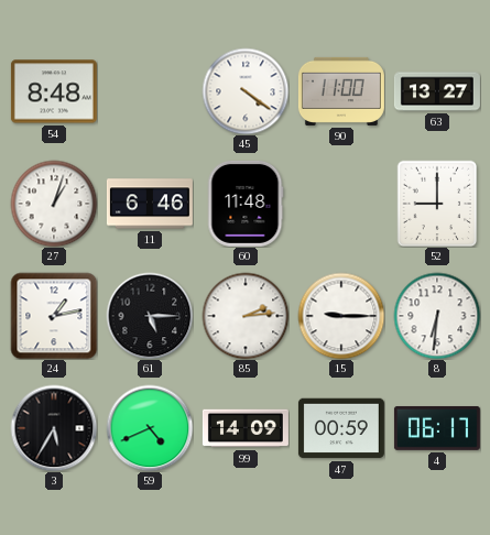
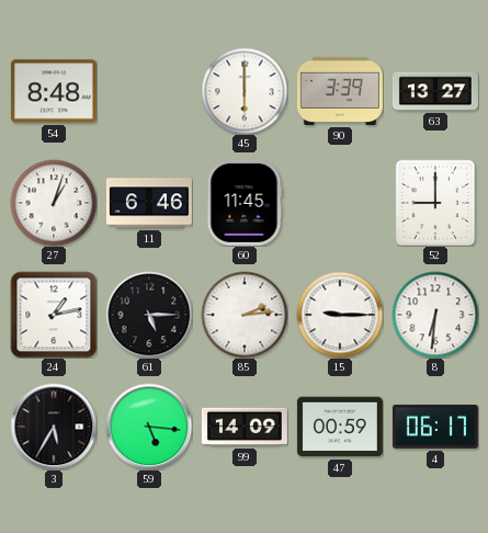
45: 4:21 -> 6:00 (245, 91)
90: 11:00 -> 3:39 (340, 91)
60: 11:48 -> 11:45 (245, 203)
59: 4:41 -> 5:16 (149, 427)
